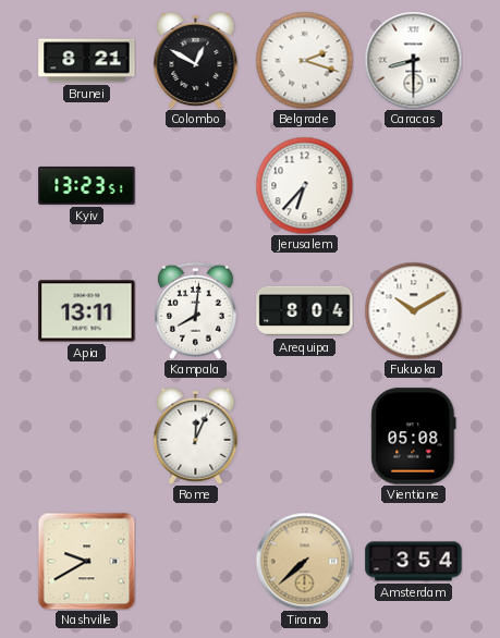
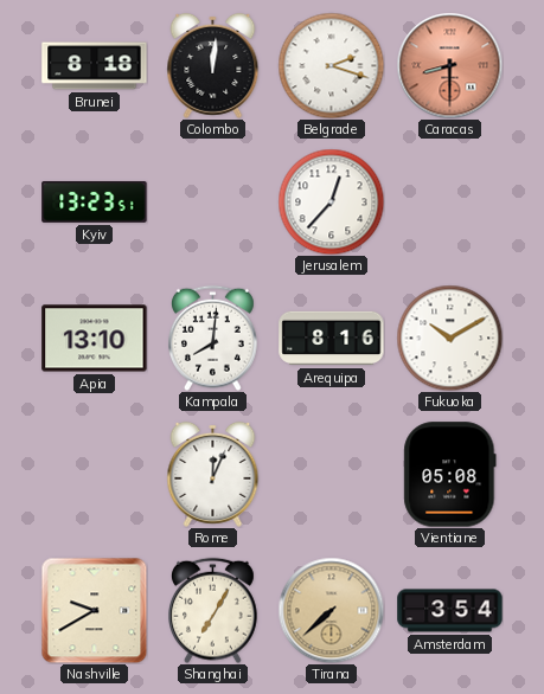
Brunei: 8:21 -> 8:18 (95, 66)
Colombo: 12:50 -> 12:01 (213, 65)
Caracas dial: white -> salmon (449, 65)
Jerusalem: 6:37 -> 12:37 (331, 201)
Apia: 13:11 -> 13:10 (95, 339)
Arequipa: 8:04 -> 8:16 (332, 339)
Shanghai: none -> 7:05 (213, 610)
